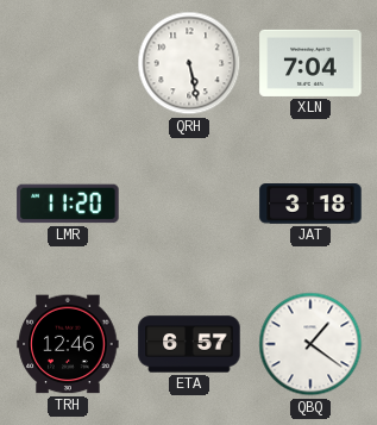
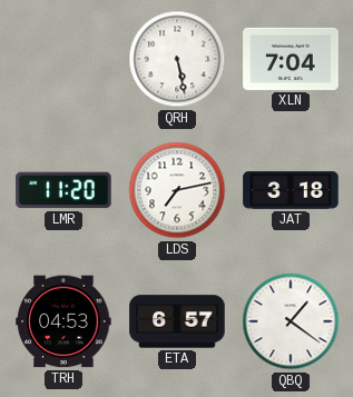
LDS: none -> 7:13 (177, 190)
TRH: 12:46 -> 04:53 (63, 321)
